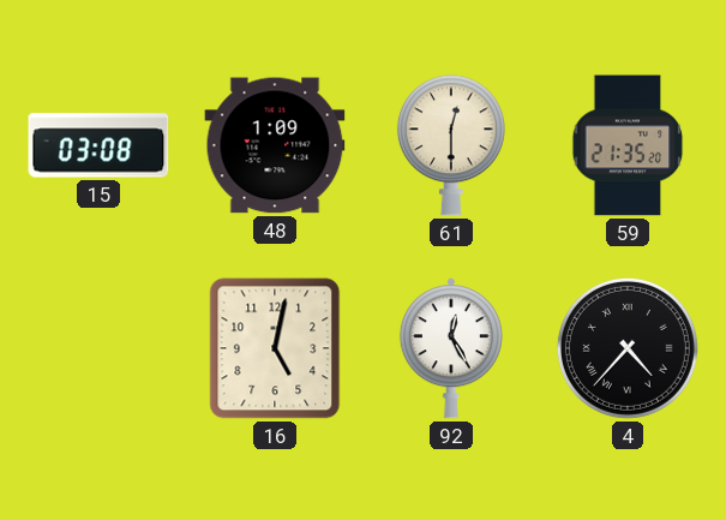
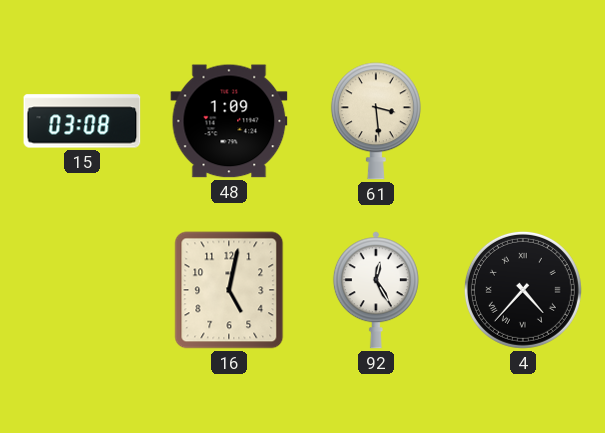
61: 12:30 -> 3:29 (376, 121)
59: 21:35 -> none (628, 145)
